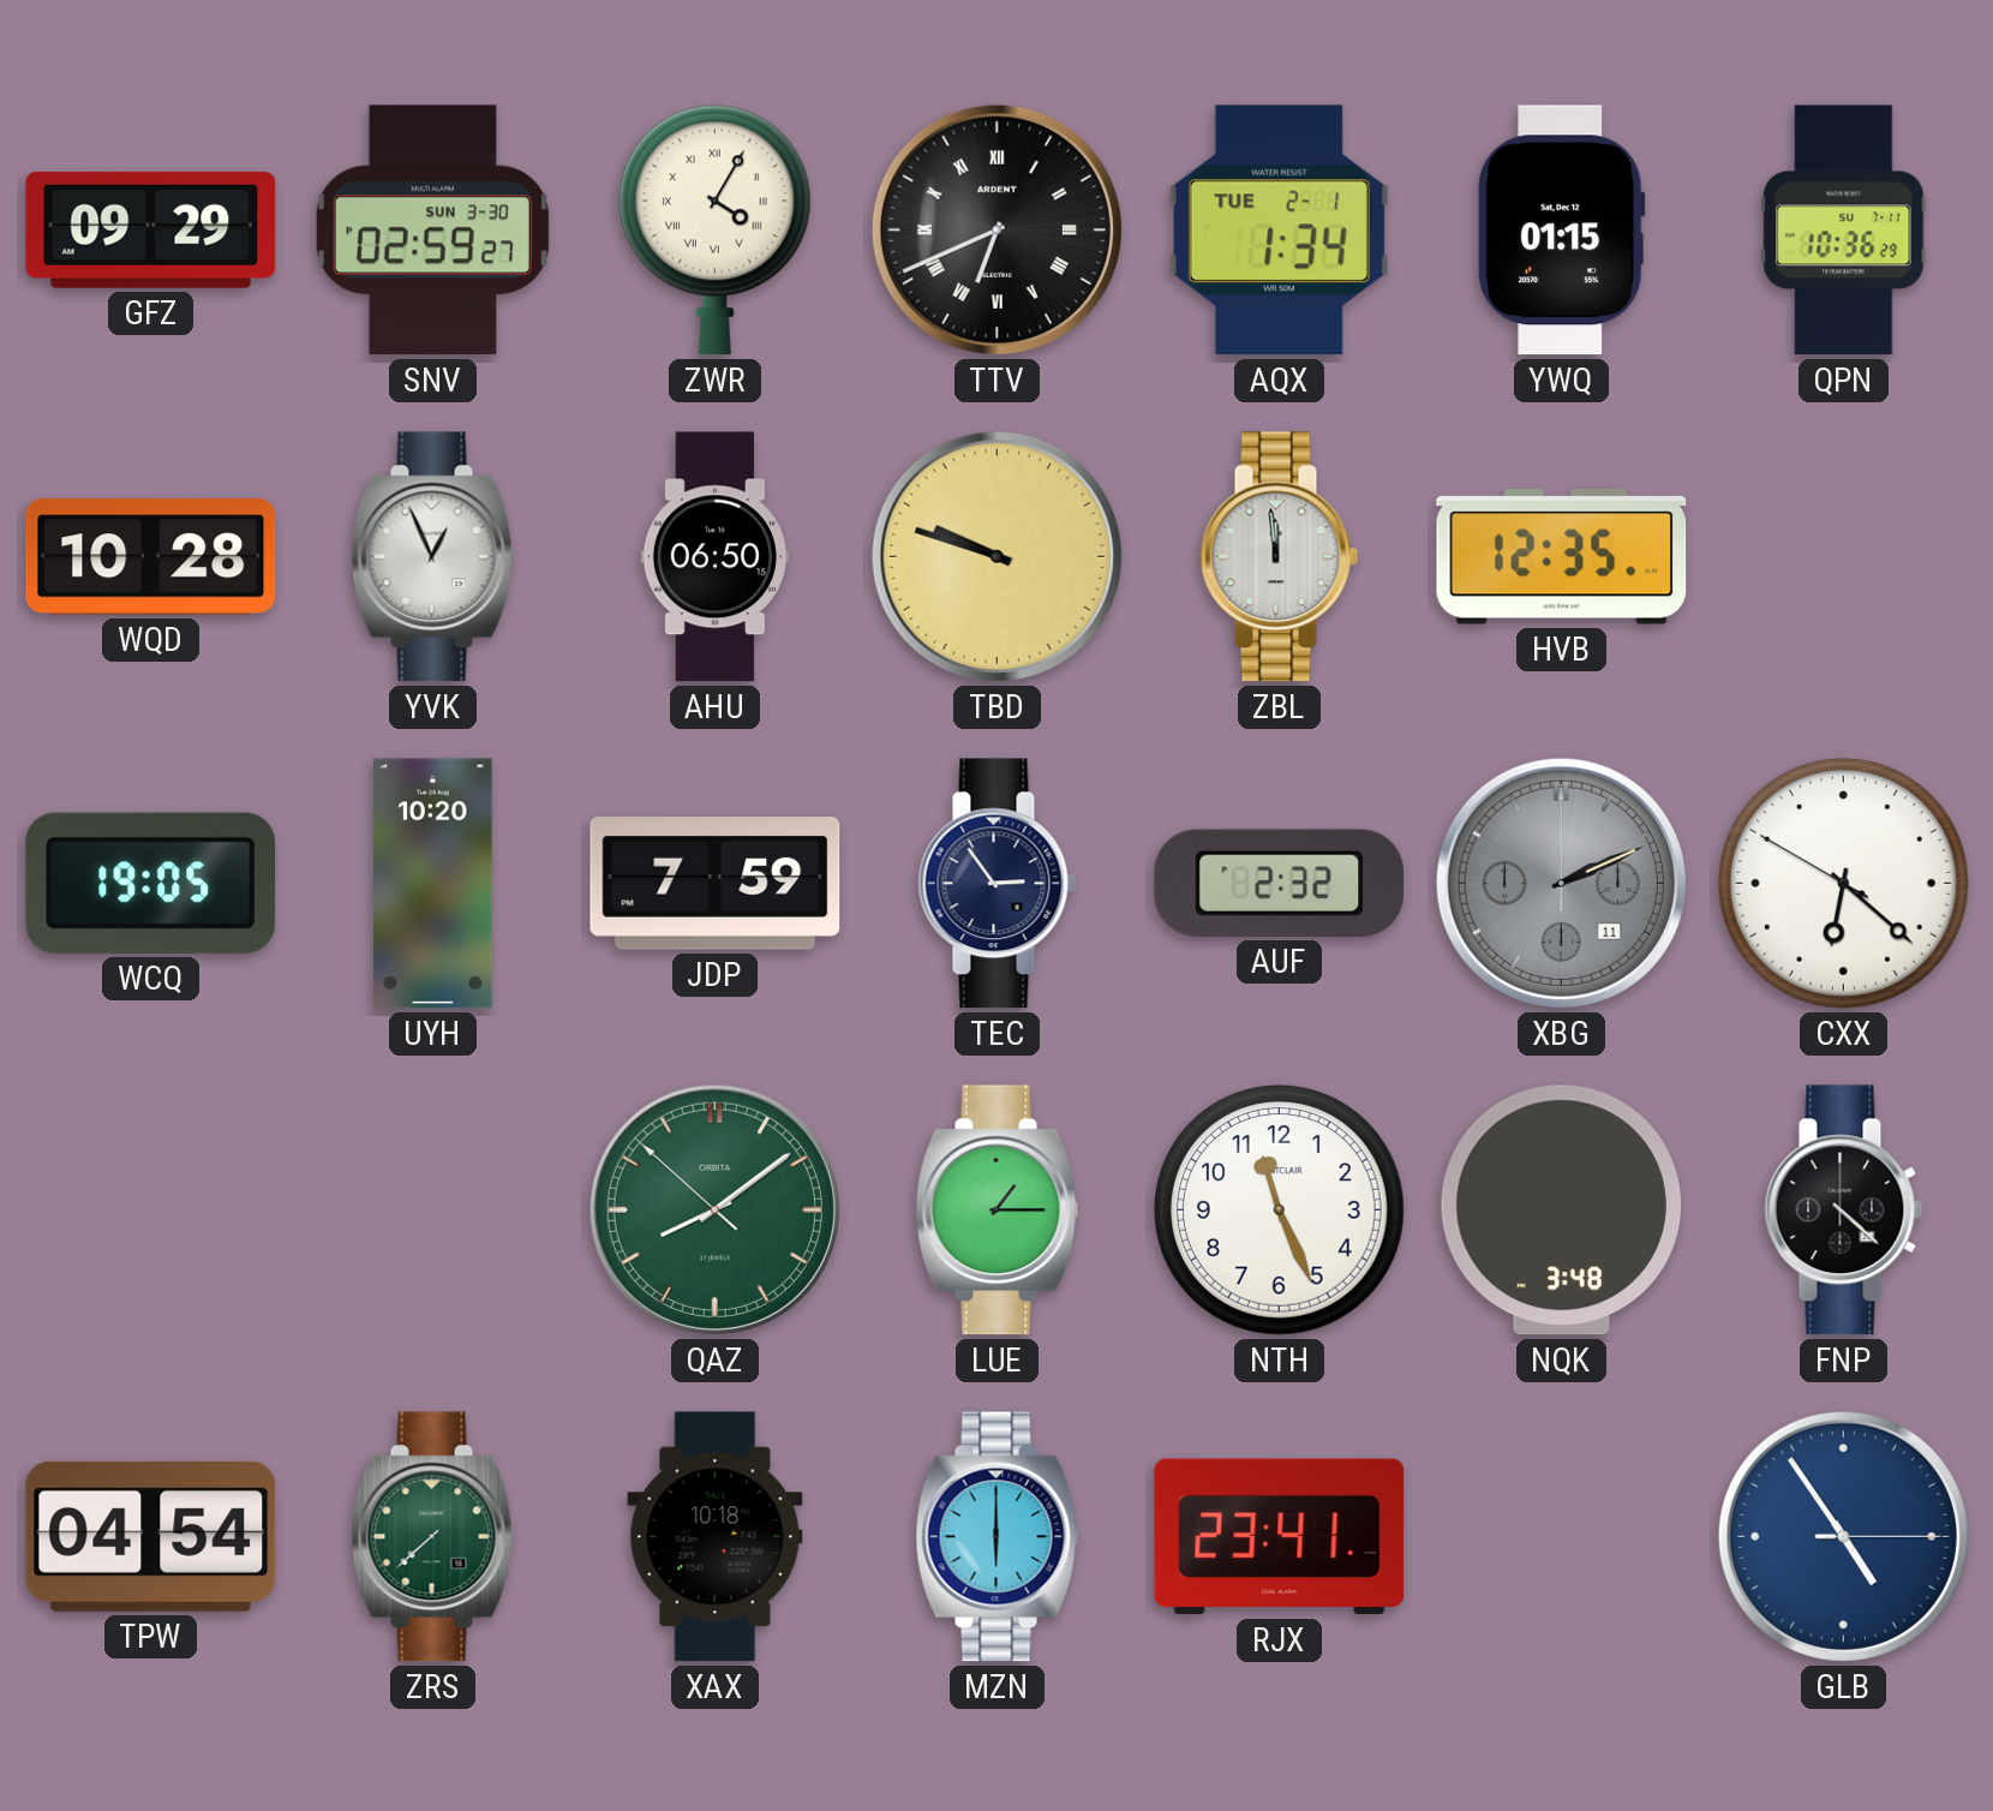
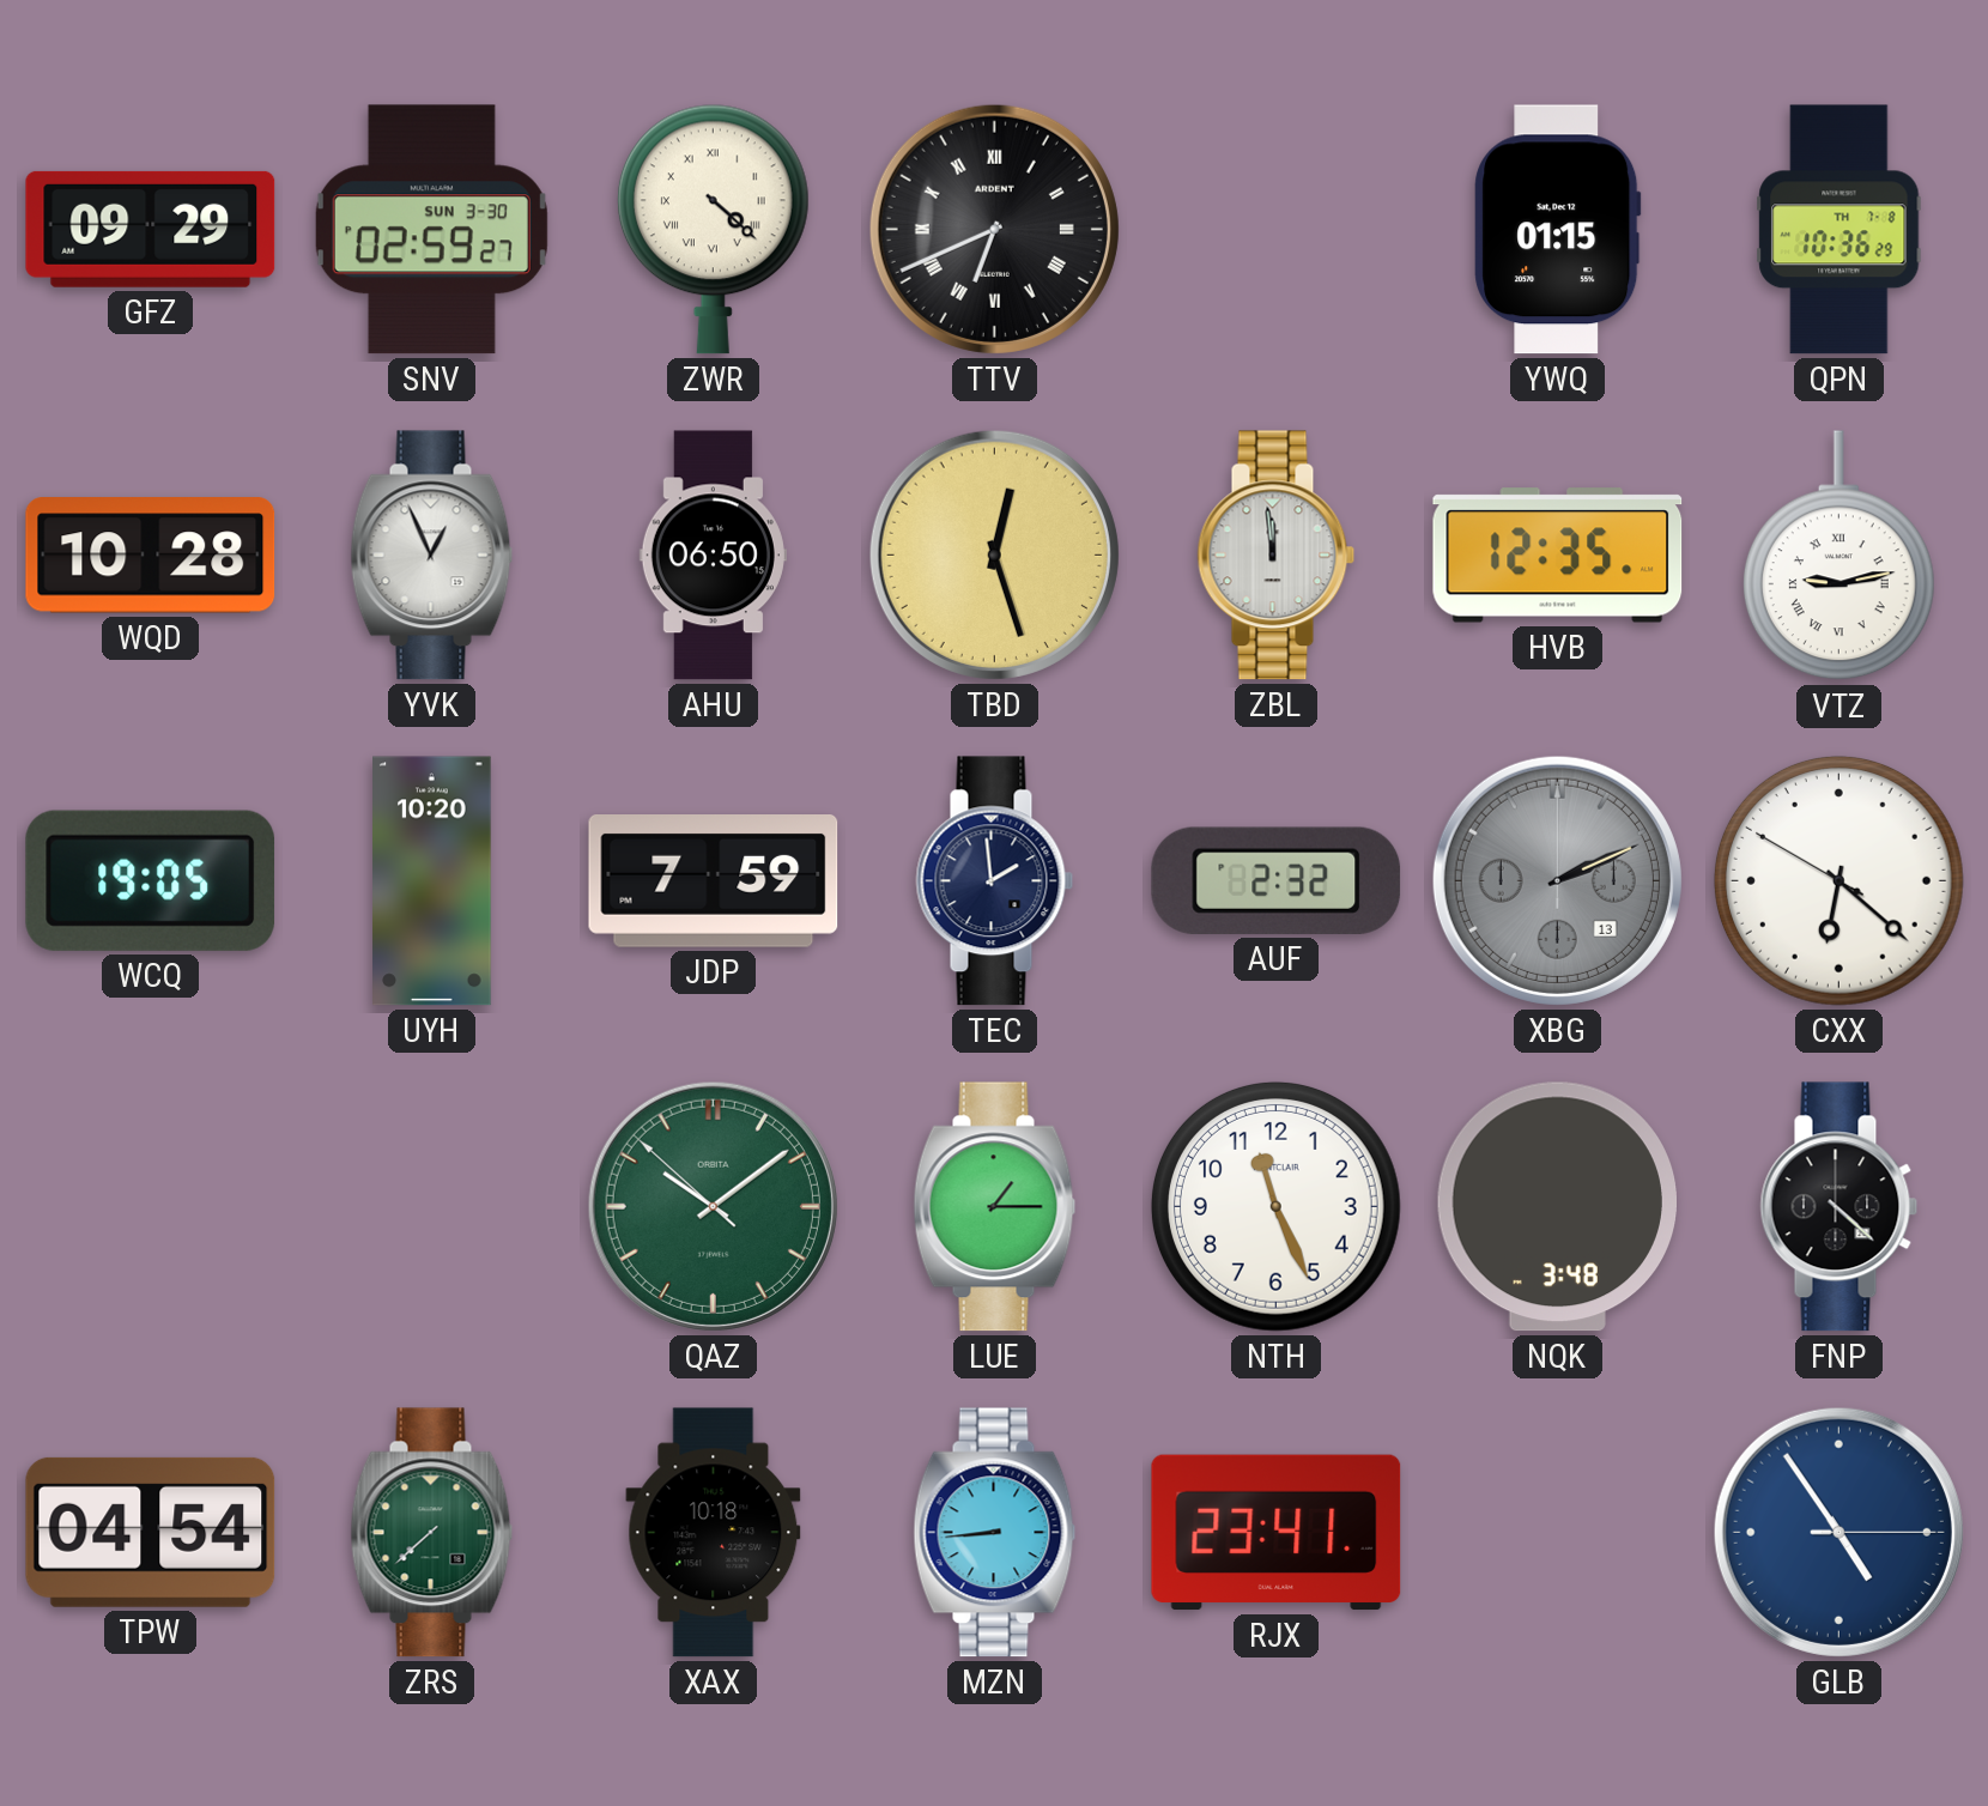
ZWR: 4:05 -> 4:22 (713, 229)
AQX: 1:34 -> none (1279, 231)
QPN date: SU 7-11 -> TH 7-8 (1839, 230)
TBD: 9:48 -> 12:27 (994, 554)
VTZ: none -> 9:13 (1838, 556)
TEC: 2:54 -> 1:59 (995, 881)
XBG date: 11 -> 13 (1557, 880)
QAZ: 8:08 -> 10:08 (713, 1206)
MZN: 6:00 -> 8:44 (995, 1533)
